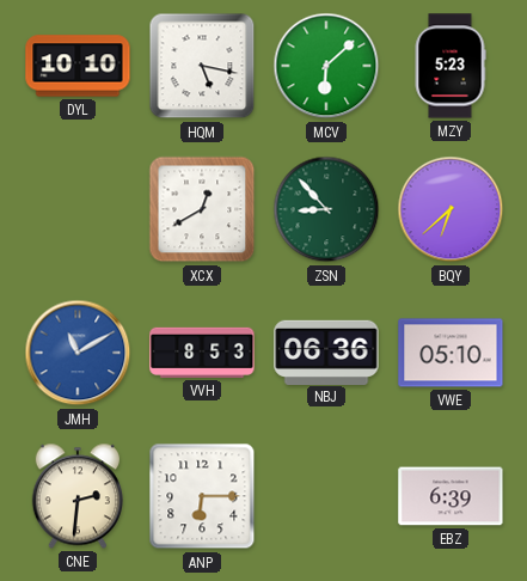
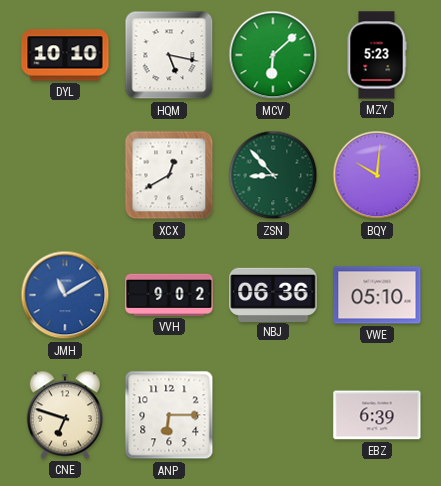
BQY: 6:38 -> 10:01 (377, 175)
VVH: 8:53 -> 9:02 (169, 295)
CNE: 2:31 -> 6:48 (64, 415)
